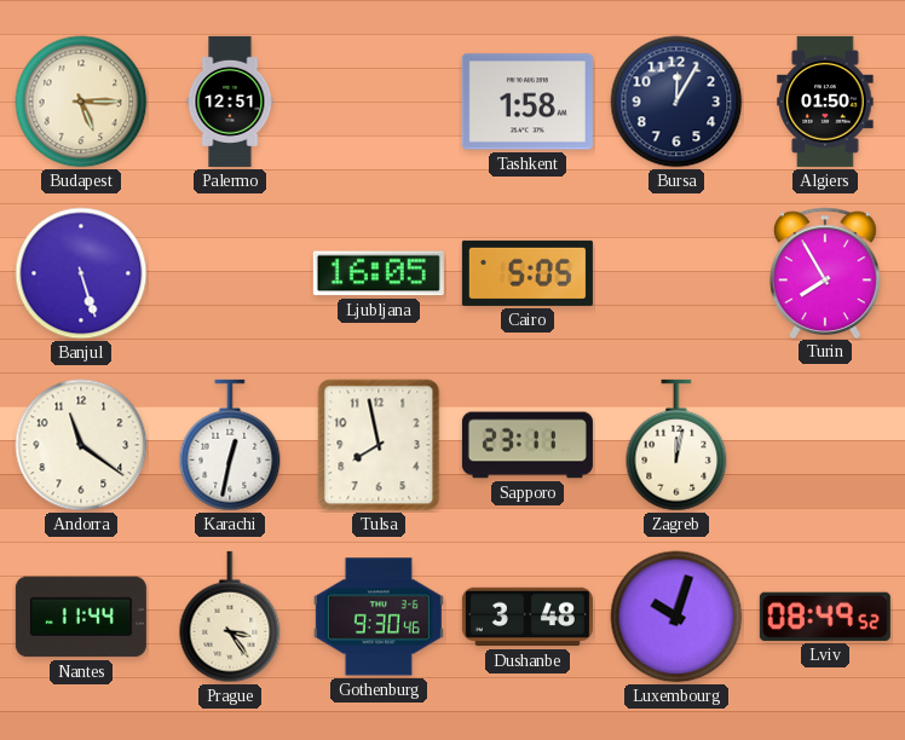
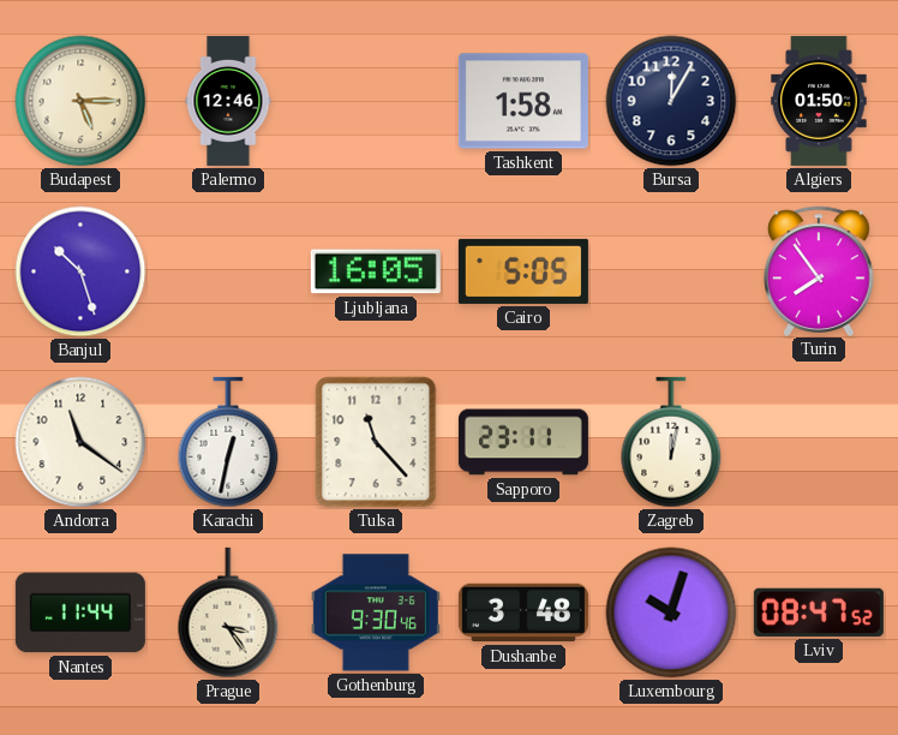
Palermo: 12:51 -> 12:46 (228, 101)
Banjul: 5:27 -> 10:27 (80, 271)
Turin: 7:55 -> 7:54 (820, 270)
Tulsa: 7:58 -> 11:23 (376, 442)
Lviv: 08:49 -> 08:47 (819, 612)
